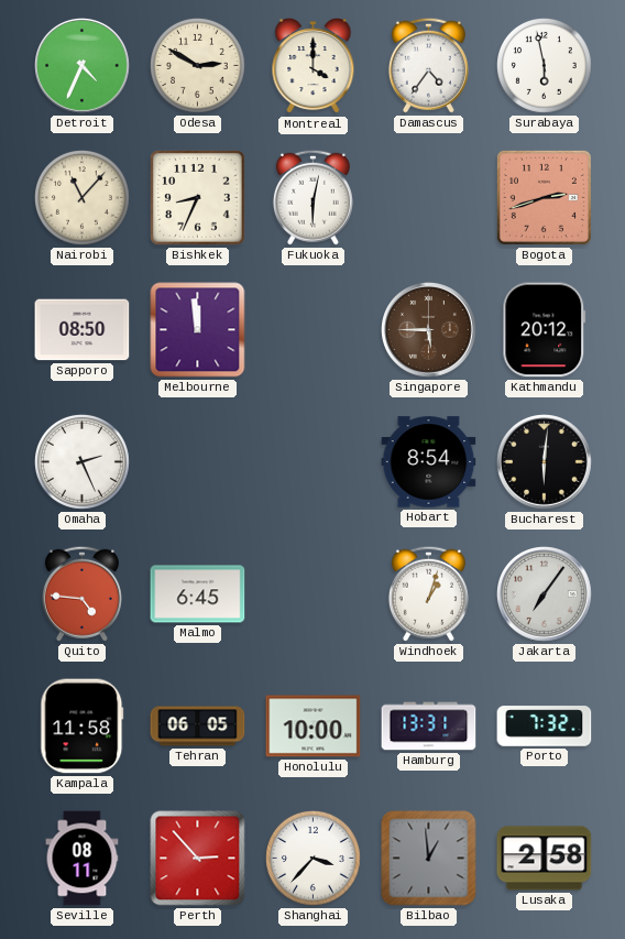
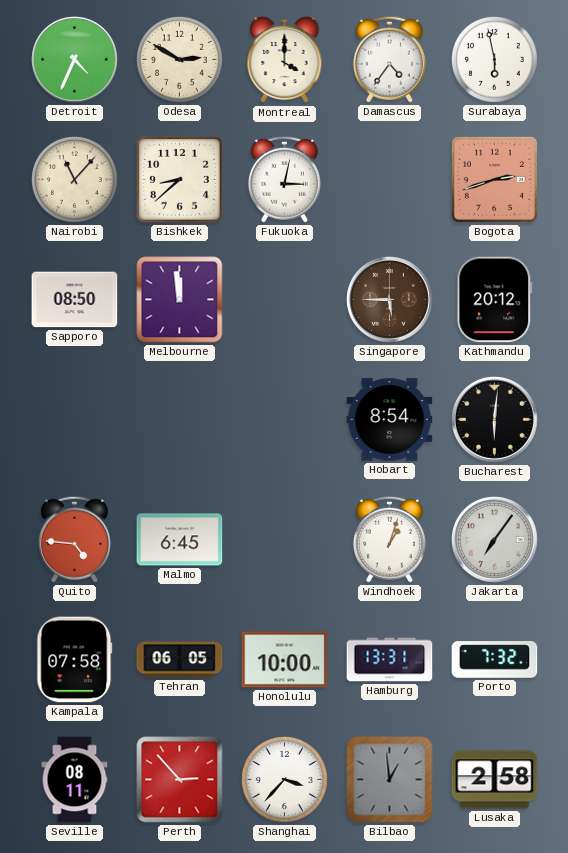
Bishkek: 8:34 -> 8:38 (180, 180)
Fukuoka: 6:02 -> 3:02 (284, 179)
Omaha: 2:26 -> none (81, 461)
Kampala: 11:58 -> 07:58 (75, 660)
